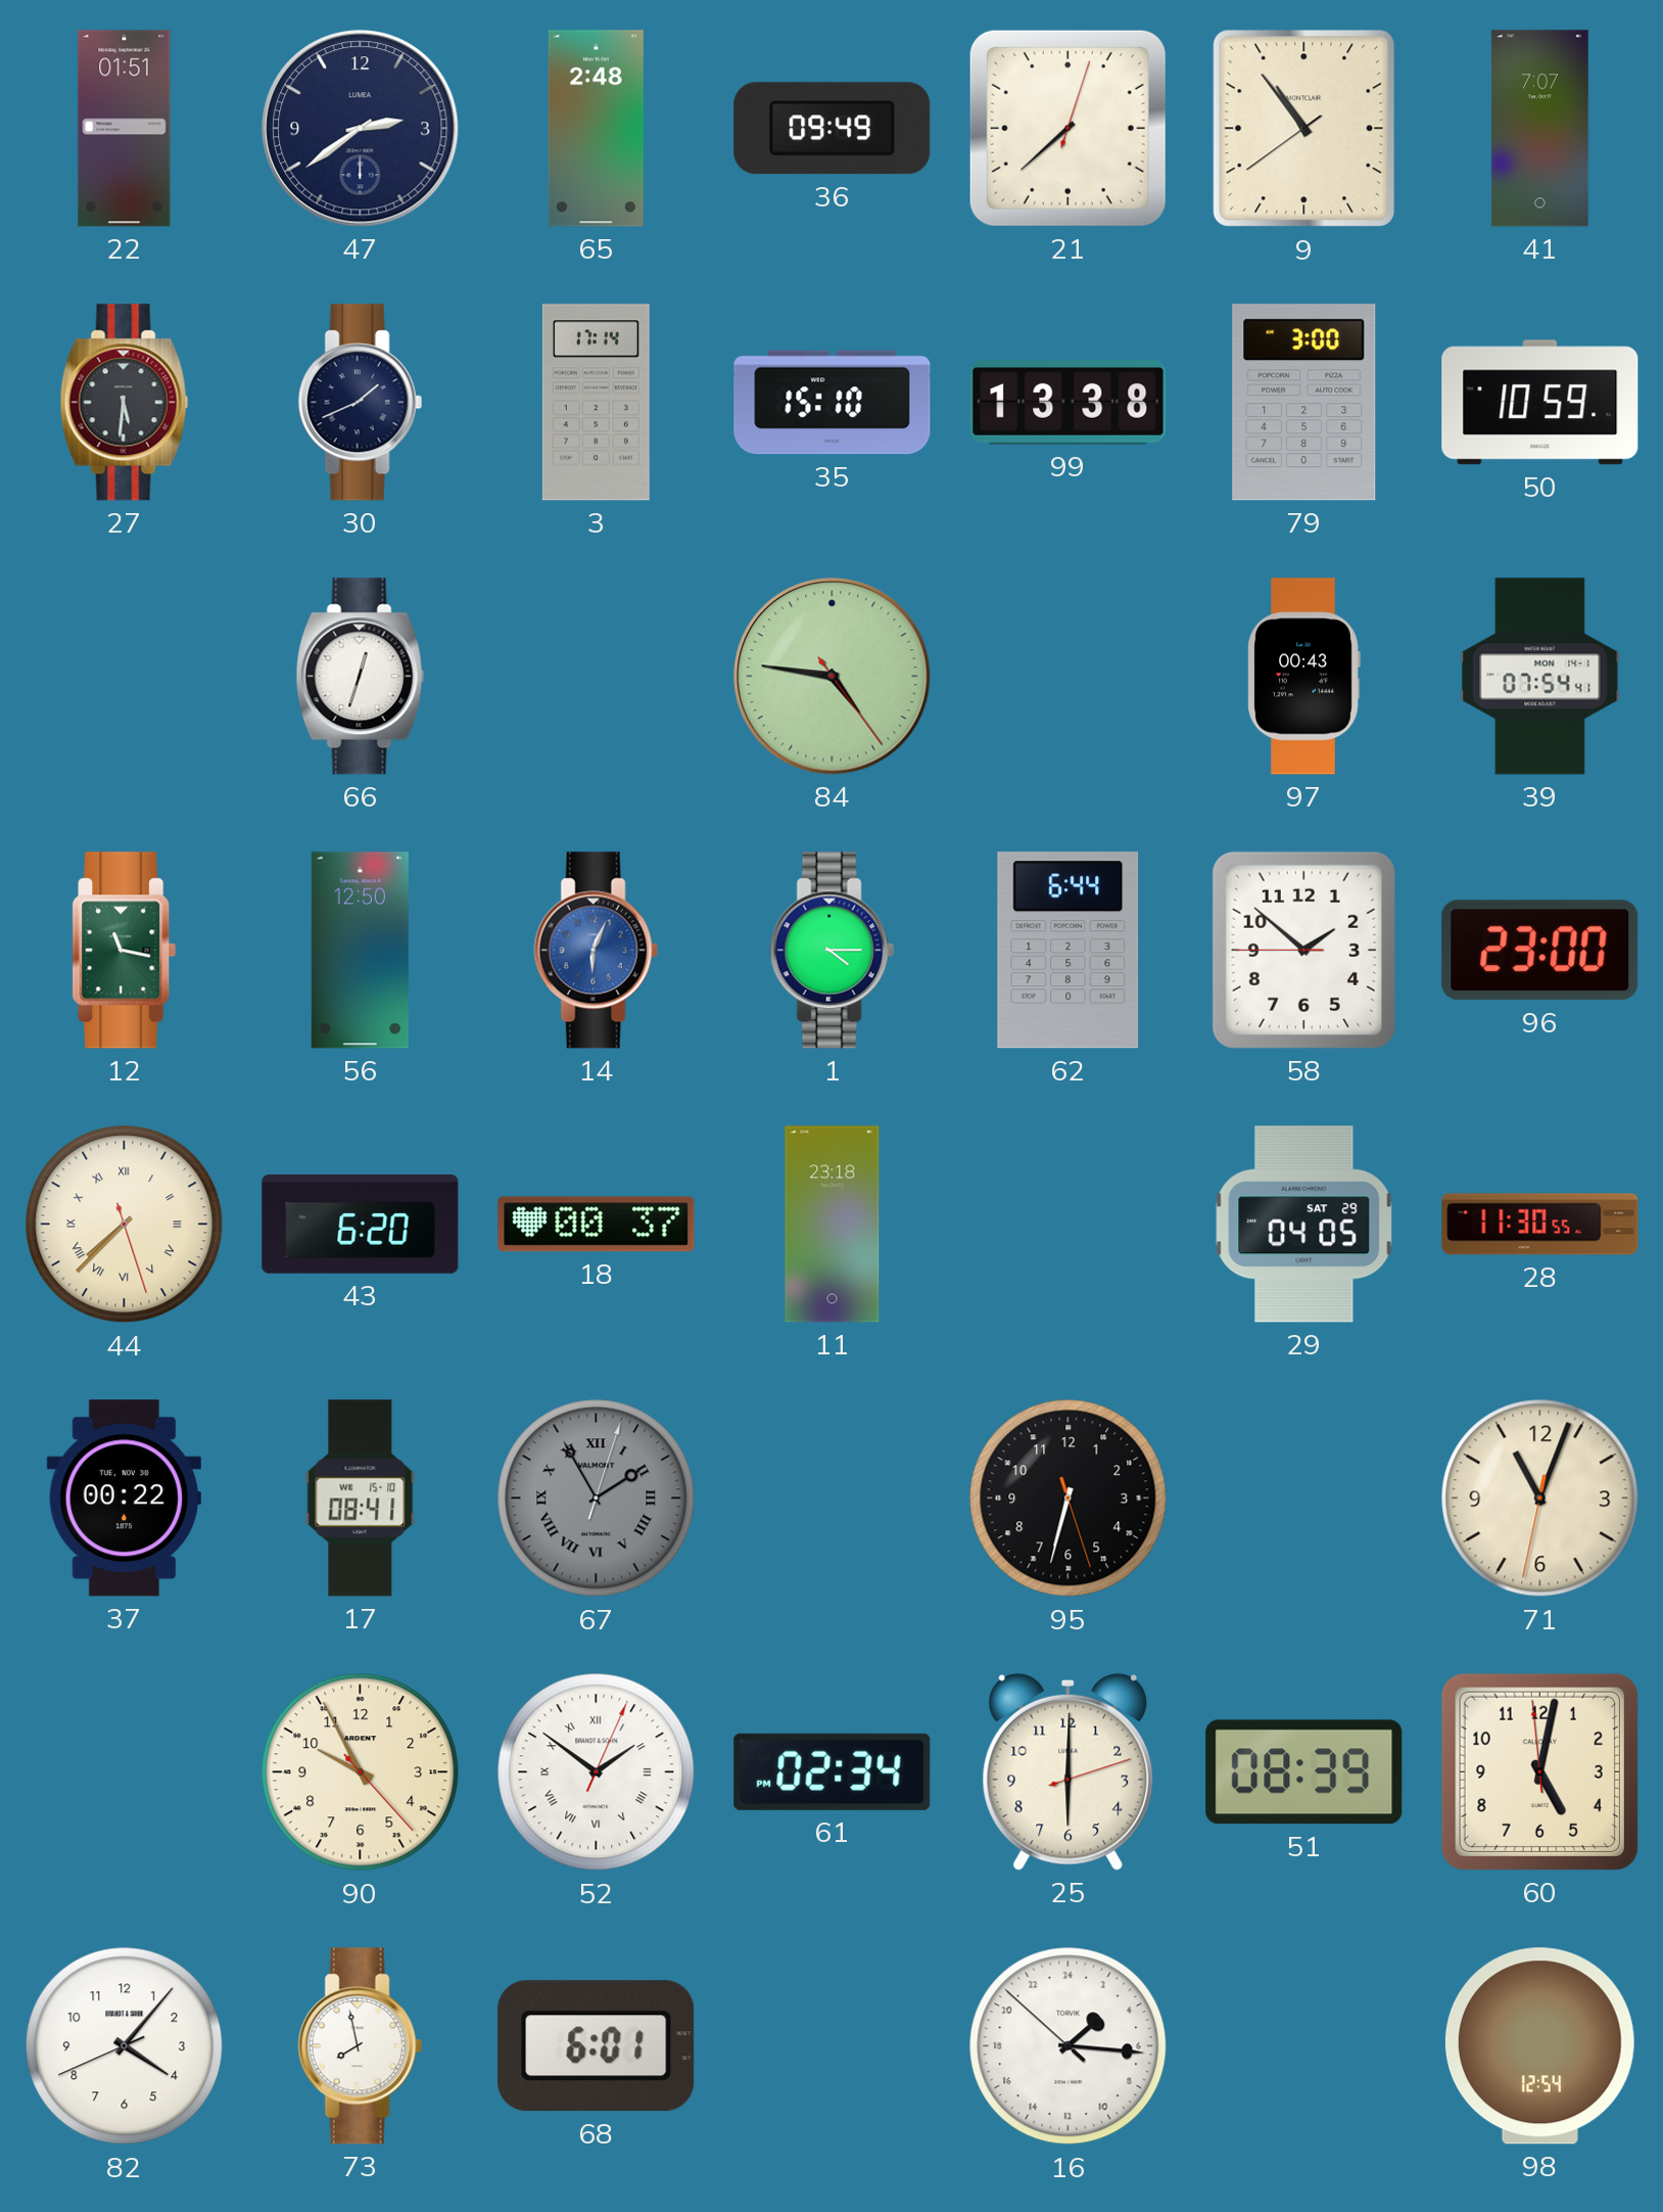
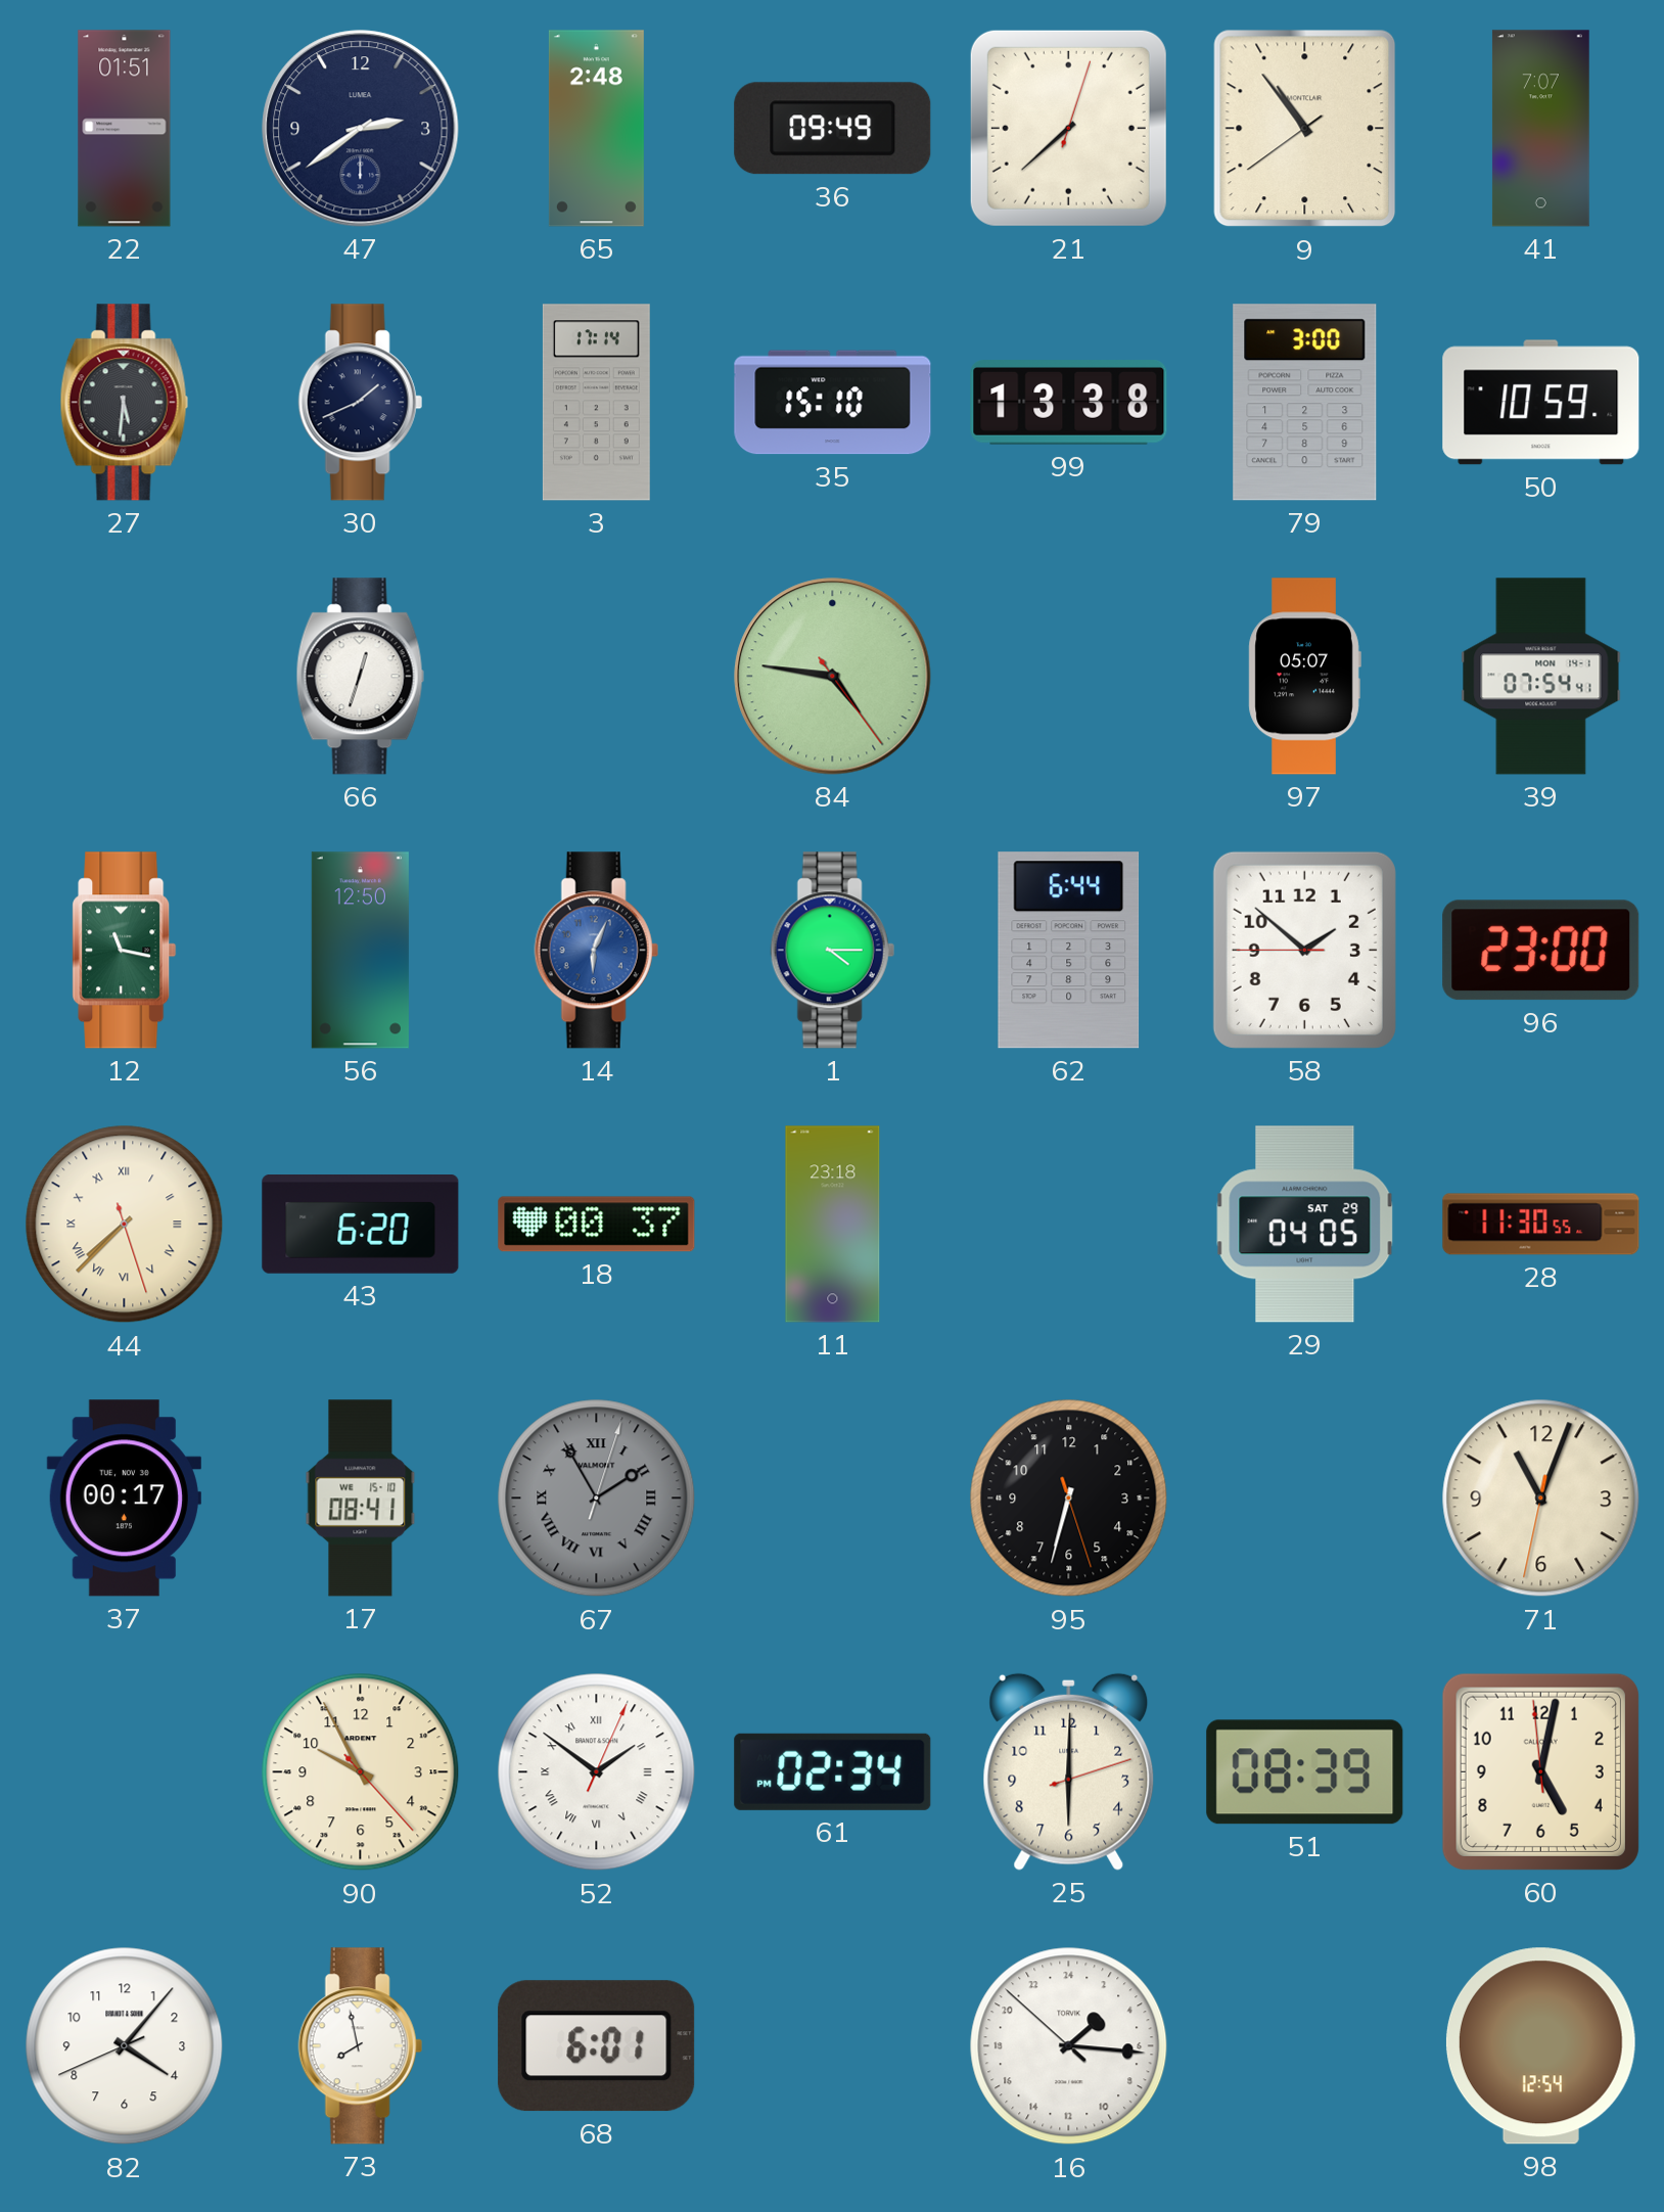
97: 00:43 -> 05:07 (1304, 677)
37: 00:22 -> 00:17 (124, 1499)
